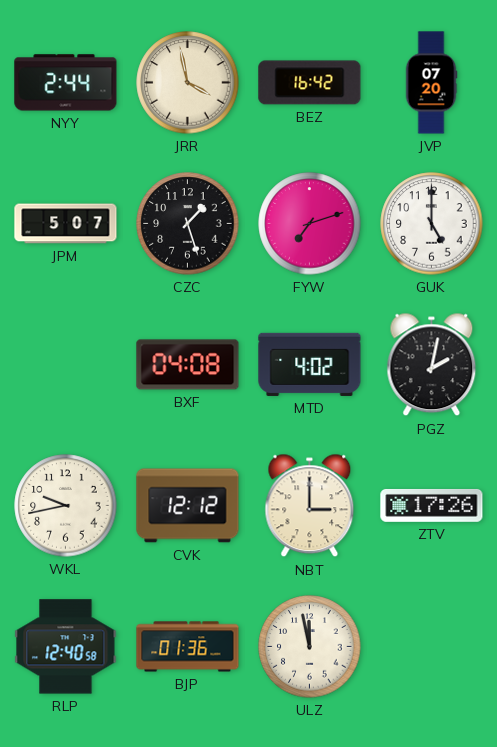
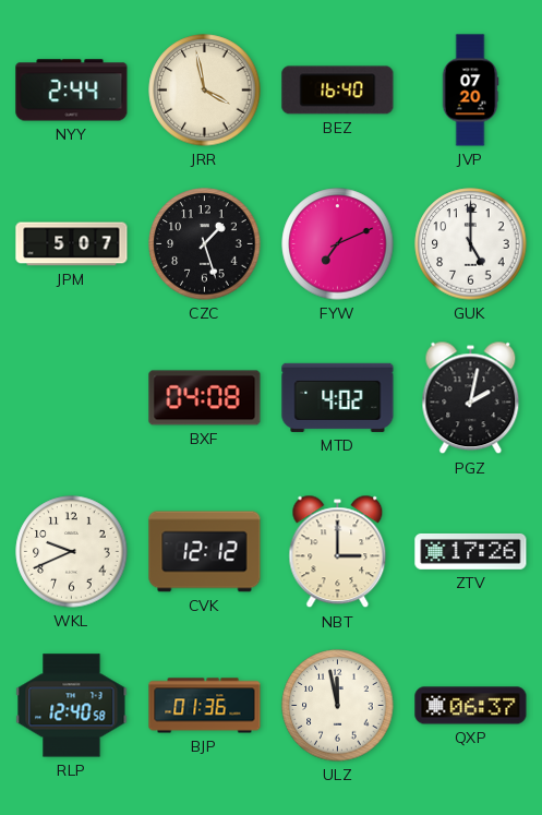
BEZ: 16:42 -> 16:40 (338, 91)
FYW: 7:12 -> 7:11 (338, 244)
WKL: 9:43 -> 9:41 (72, 552)
QXP: none -> 06:37 (471, 706)
